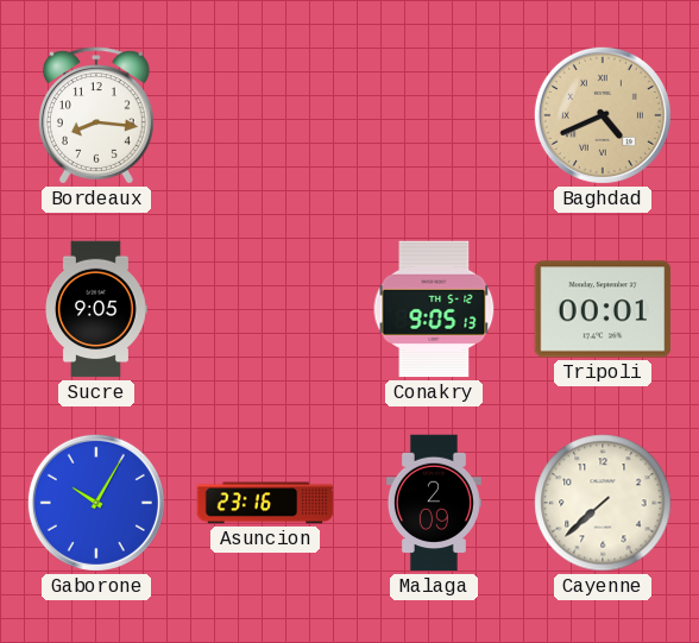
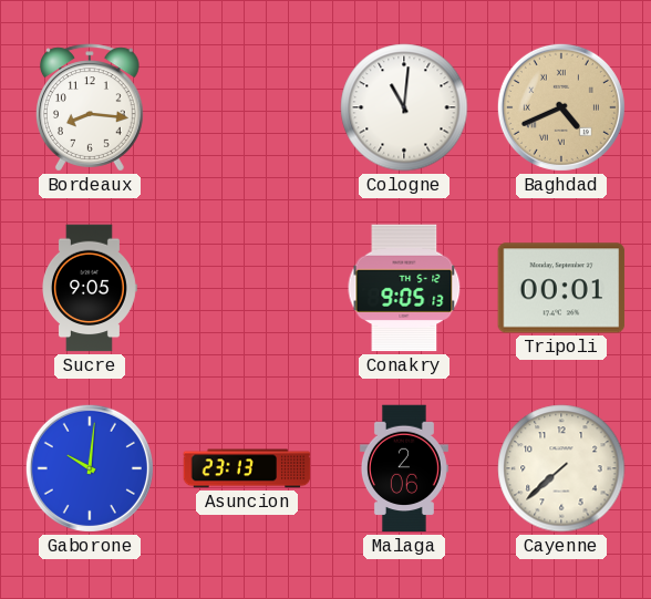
Cologne: none -> 11:01 (404, 107)
Gaborone: 10:05 -> 10:01 (90, 468)
Asuncion: 23:16 -> 23:13 (247, 468)
Malaga: 2:09 -> 2:06 (404, 468)
